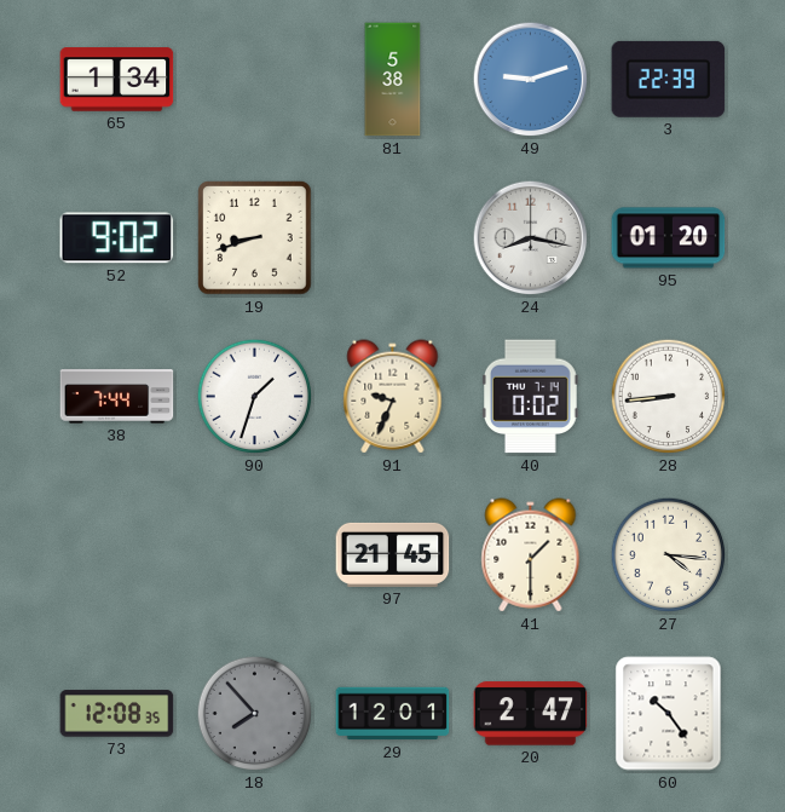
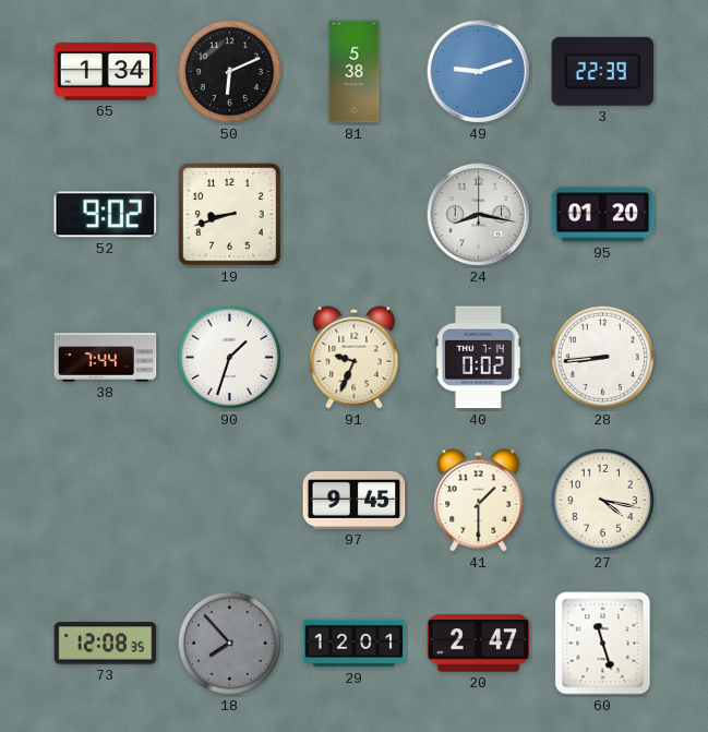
50: none -> 6:11 (230, 72)
97: 21:45 -> 9:45 (355, 500)
27: 4:16 -> 4:17 (603, 501)
60: 10:24 -> 11:27 (603, 644)
